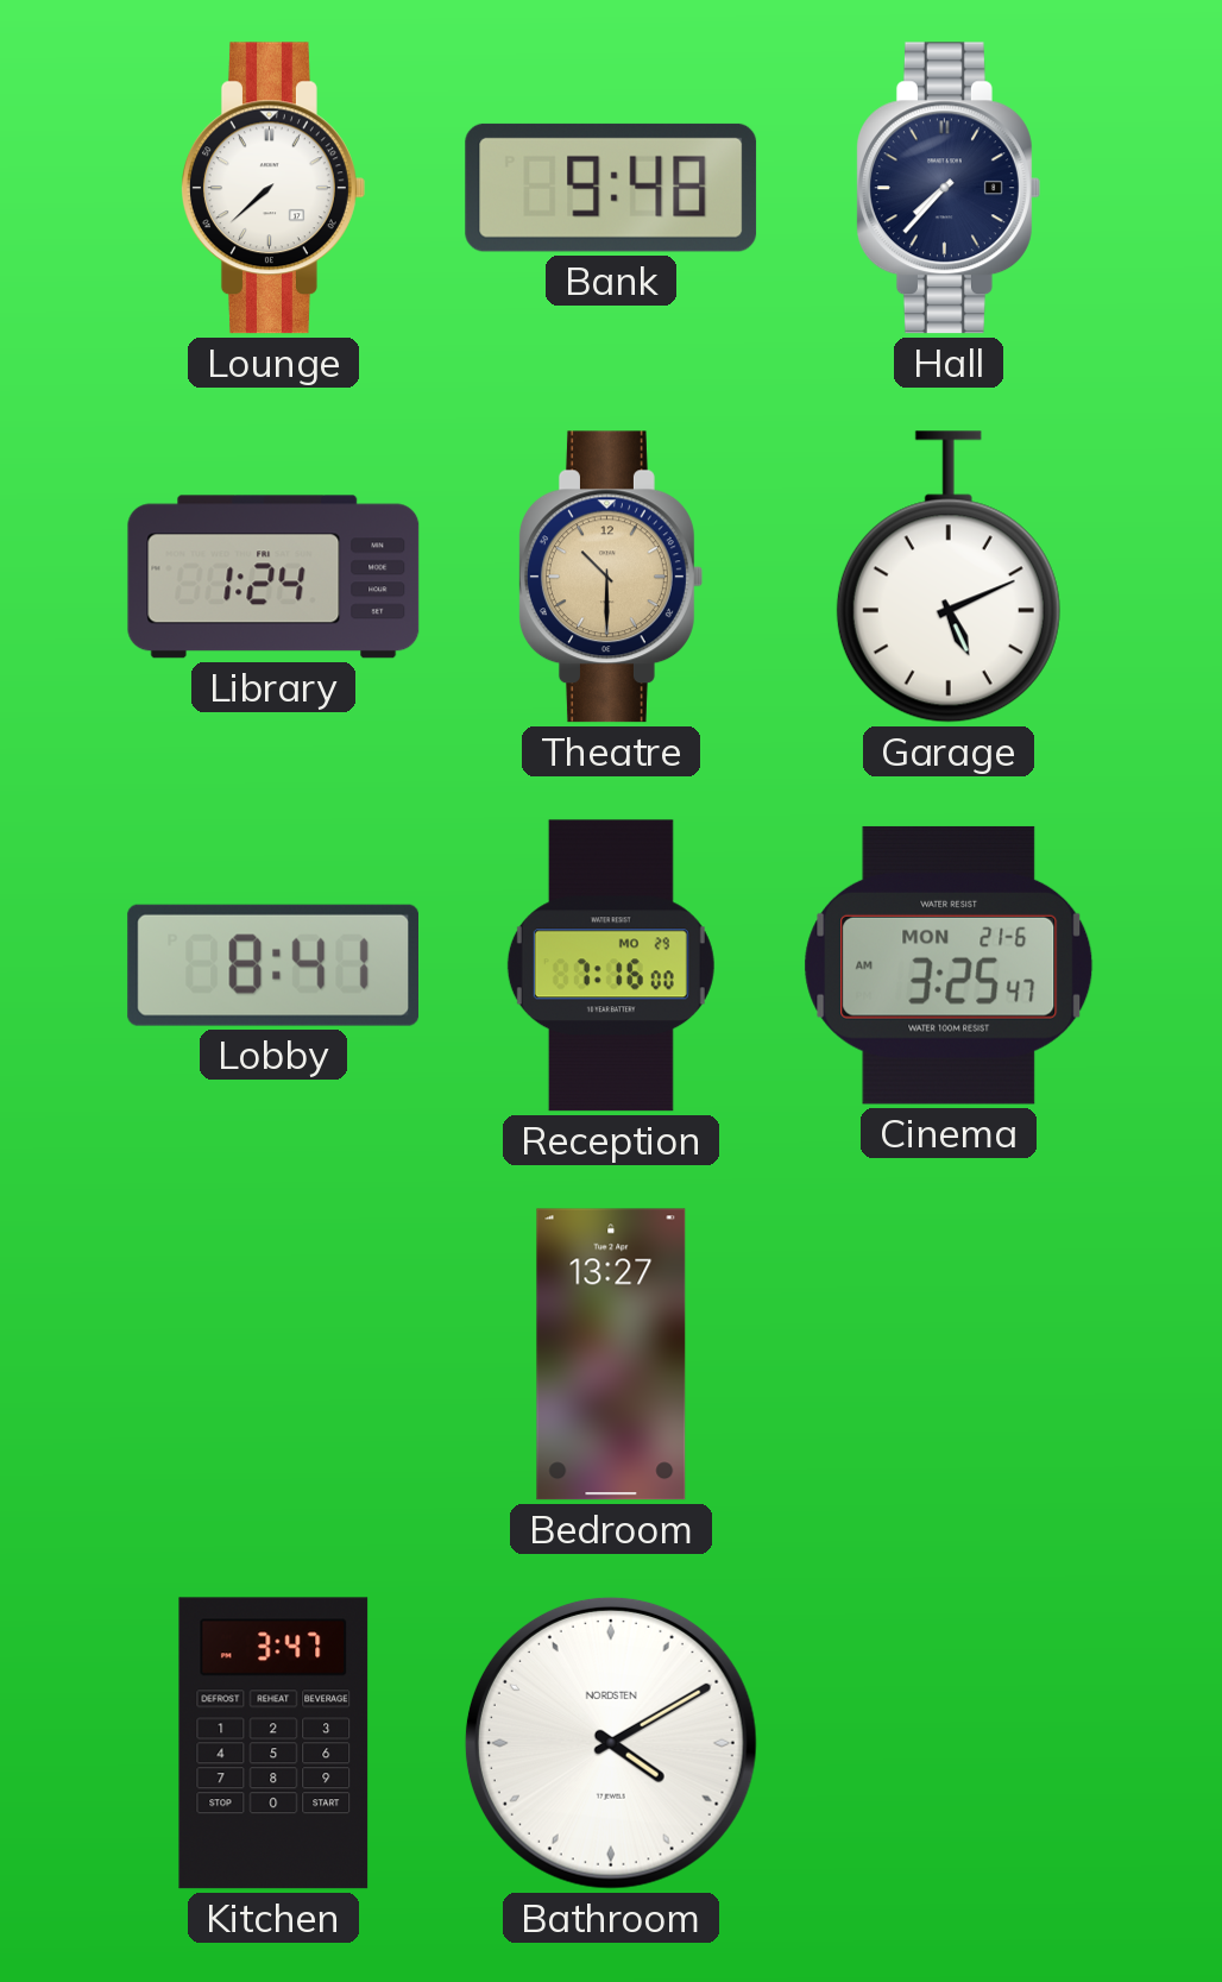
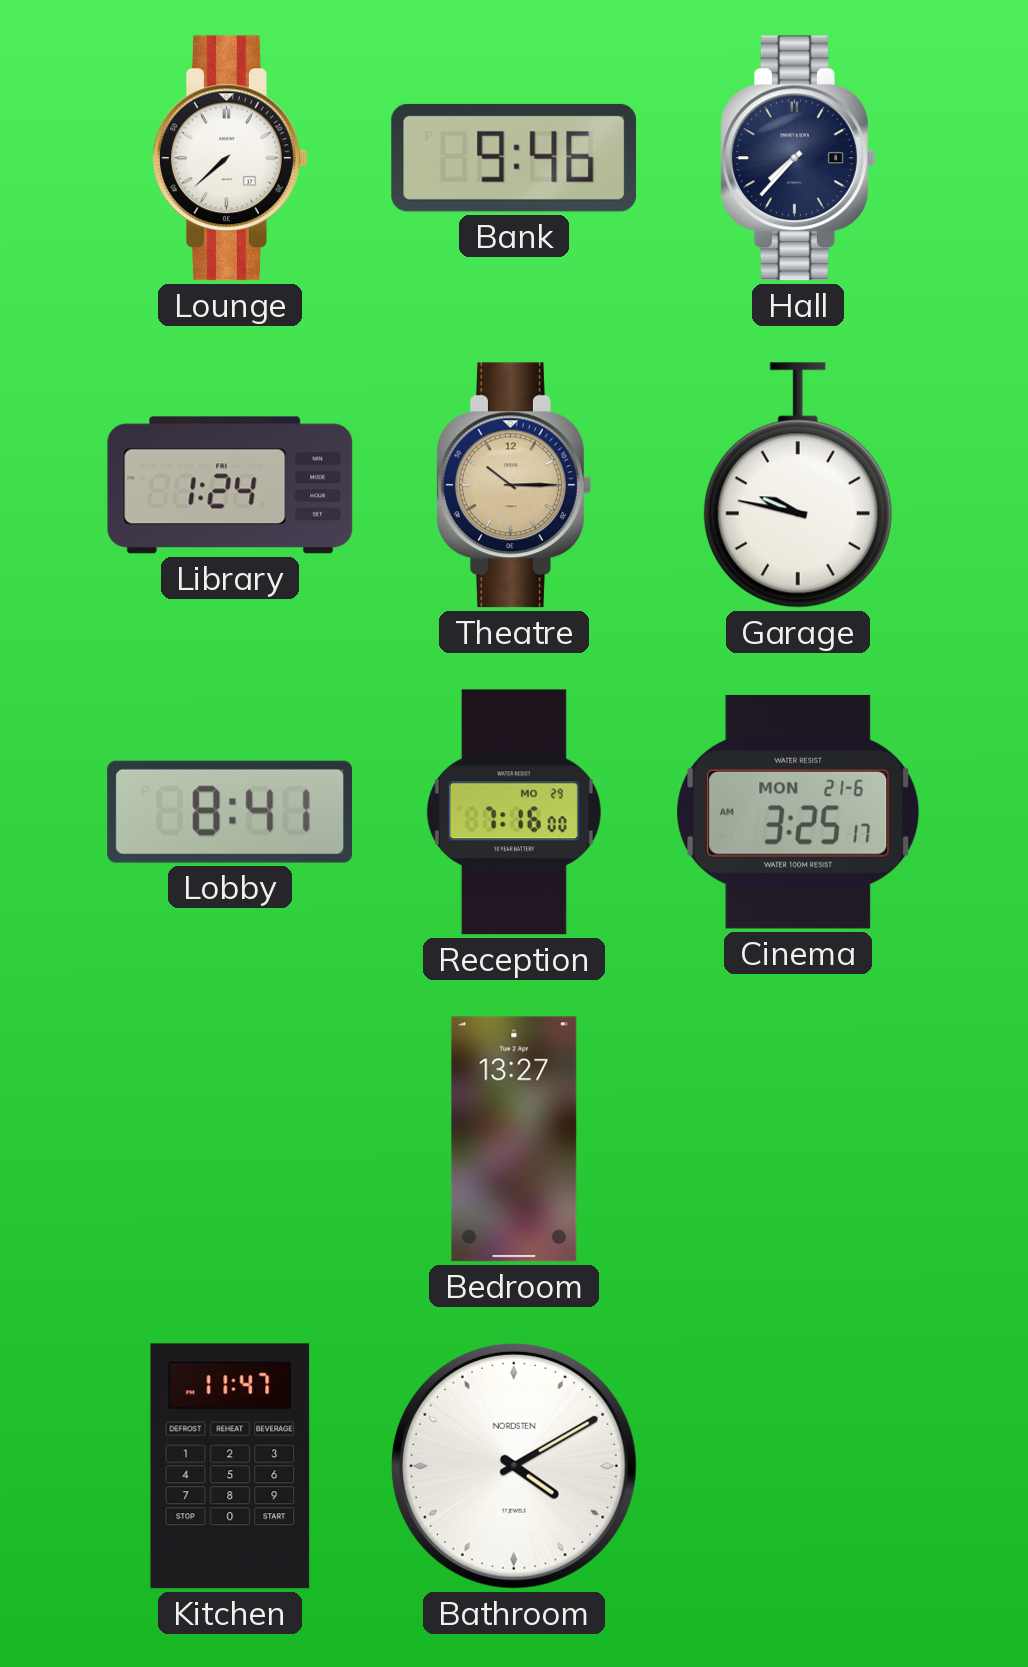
Bank: 9:48 -> 9:46 (514, 158)
Theatre: 10:30 -> 10:15 (513, 485)
Garage: 5:11 -> 9:47 (798, 485)
Cinema: 3:25:47 AM -> 3:25:17 AM (798, 812)
Kitchen: 3:47 -> 11:47 (230, 1466)
